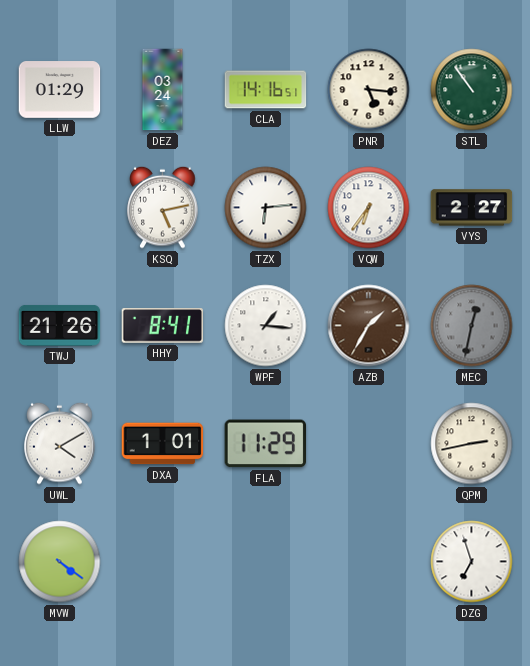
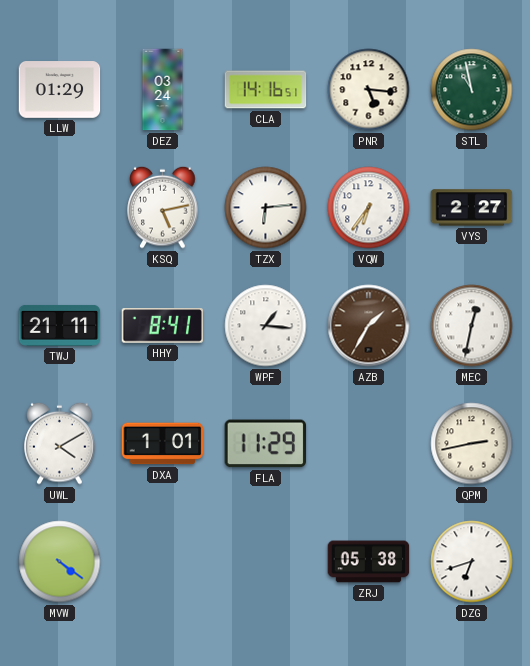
STL: 10:54 -> 10:58 (472, 90)
TWJ: 21:26 -> 21:11 (60, 325)
MEC dial: grey -> white (472, 326)
ZRJ: none -> 05:38 (369, 562)
DZG: 6:57 -> 6:42 (472, 562)
